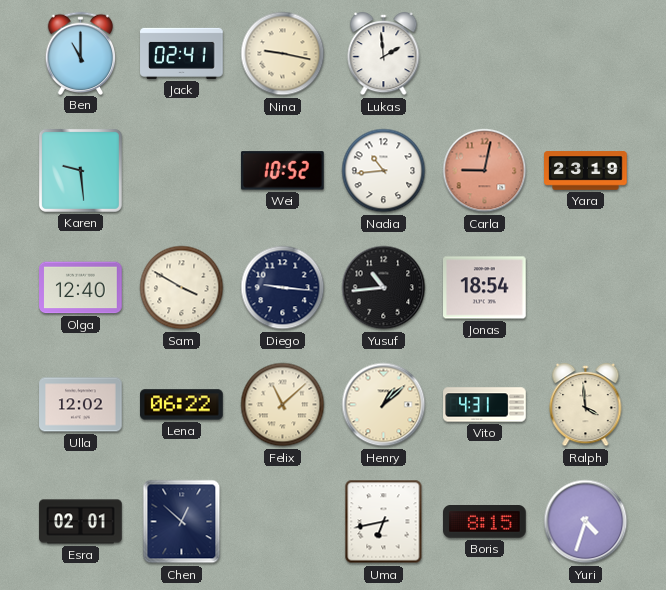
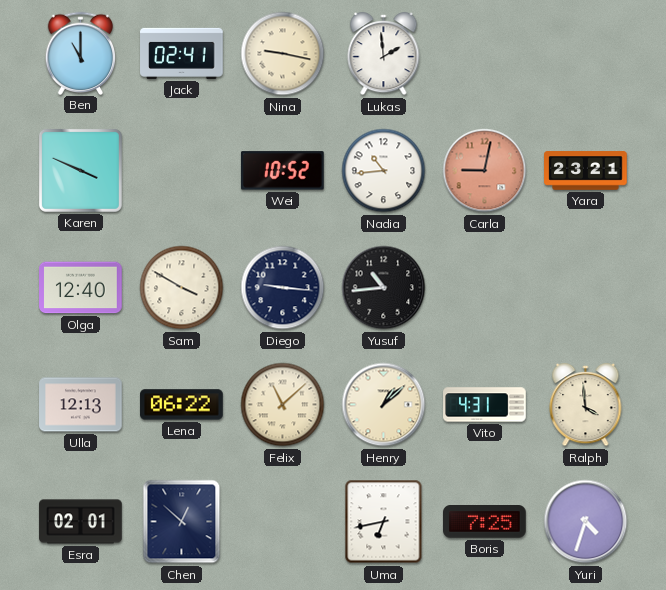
Karen: 9:29 -> 3:49 (80, 170)
Yara: 23:19 -> 23:21 (586, 171)
Jonas: 18:54 -> none (485, 288)
Ulla: 12:02 -> 12:13 (81, 405)
Boris: 8:15 -> 7:25 (485, 522)
